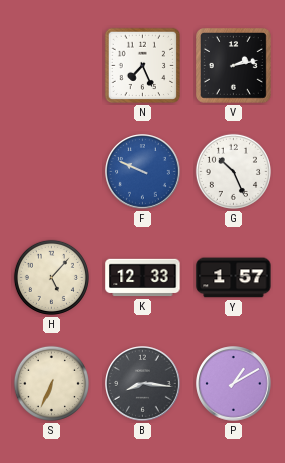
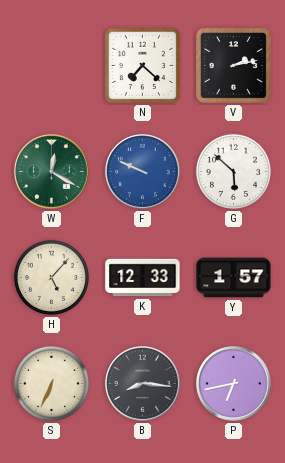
N: 7:26 -> 7:22 (143, 66)
W: none -> 12:20 (52, 172)
G: 10:26 -> 5:52 (233, 171)
P: 1:10 -> 6:43 (234, 384)
